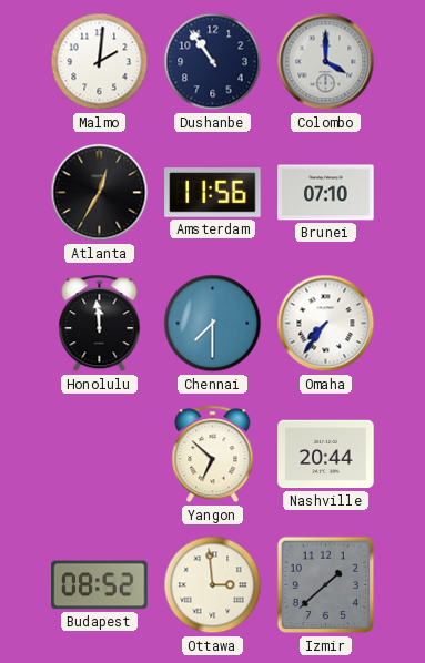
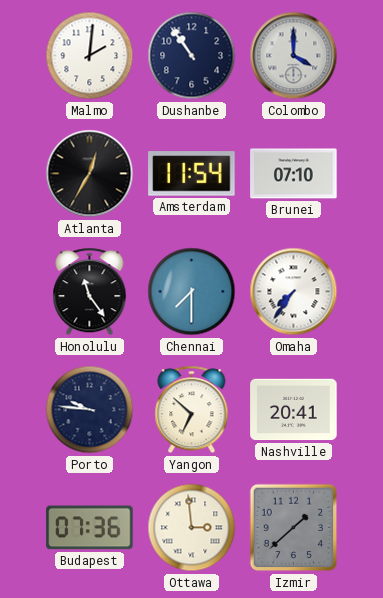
Amsterdam: 11:56 -> 11:54 (192, 174)
Honolulu: 11:59 -> 11:24 (90, 292)
Porto: none -> 9:46 (90, 410)
Nashville: 20:44 -> 20:41 (294, 410)
Budapest: 08:52 -> 07:36 (90, 528)
